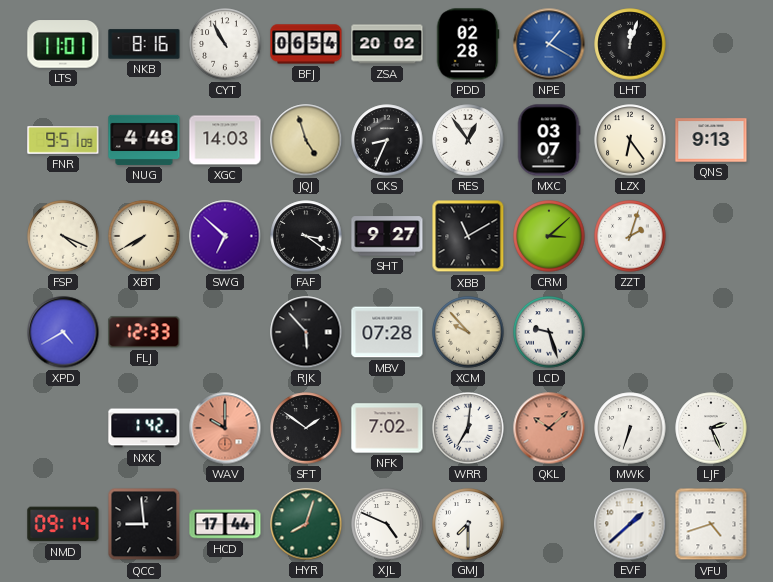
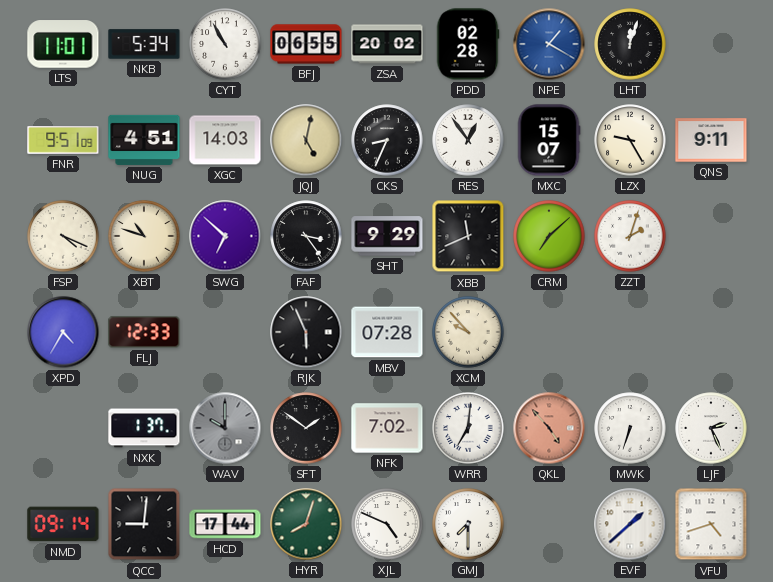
NKB: 8:16 -> 5:34 (144, 44)
BFJ: 06:54 -> 06:55 (306, 44)
NUG: 4:48 -> 4:51 (144, 140)
JQJ: 4:57 -> 5:02 (306, 140)
MXC: 03:07 -> 15:07 (549, 140)
LZX: 6:24 -> 9:25 (630, 140)
QNS: 9:13 -> 9:11 (711, 140)
XBT: 7:40 -> 10:48 (144, 236)
FAF: 3:21 -> 3:24 (306, 236)
SHT: 9:27 -> 9:29 (387, 236)
XBB: 11:10 -> 11:41 (468, 236)
CRM: 3:08 -> 7:08 (549, 236)
XPD: 4:40 -> 4:35 (63, 332)
RJK: 5:53 -> 5:56 (306, 332)
LCD: 9:27 -> none (549, 332)
NXK: 1:42 -> 1:37 (144, 428)
WAV dial: salmon -> grey (225, 428)
QKL: 10:08 -> 4:53 (549, 428)
QCC: 8:59 -> 9:01 (144, 524)
